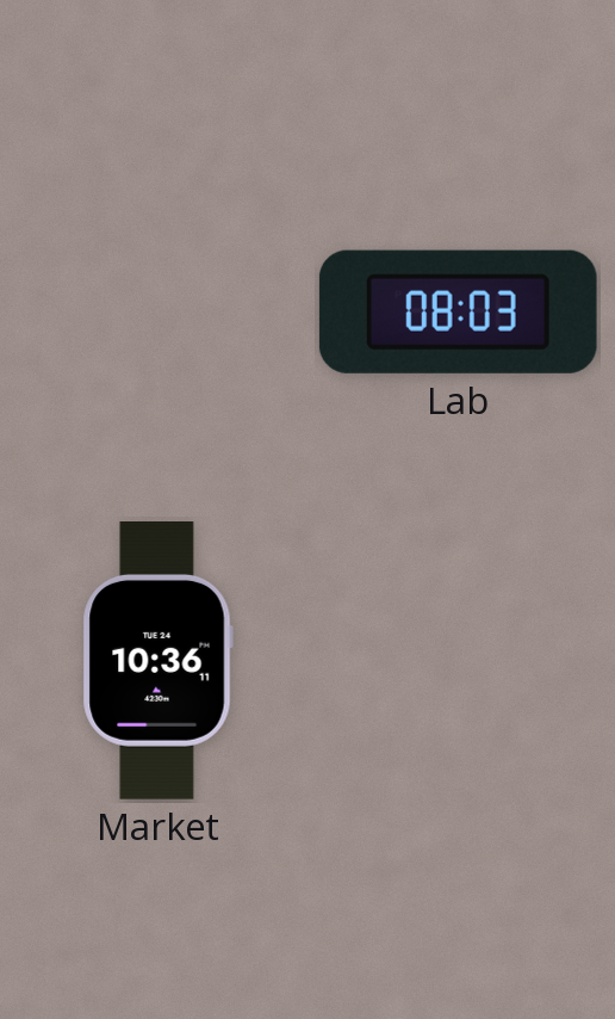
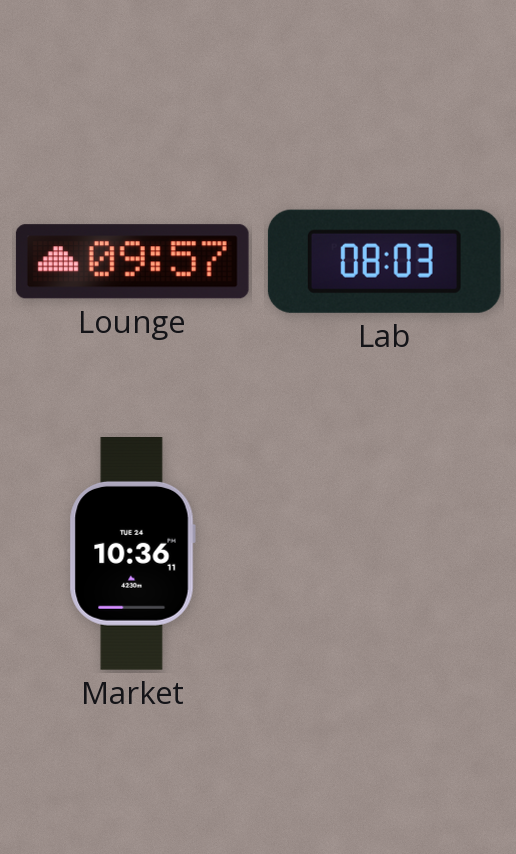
Lounge: none -> 09:57 (132, 262)
